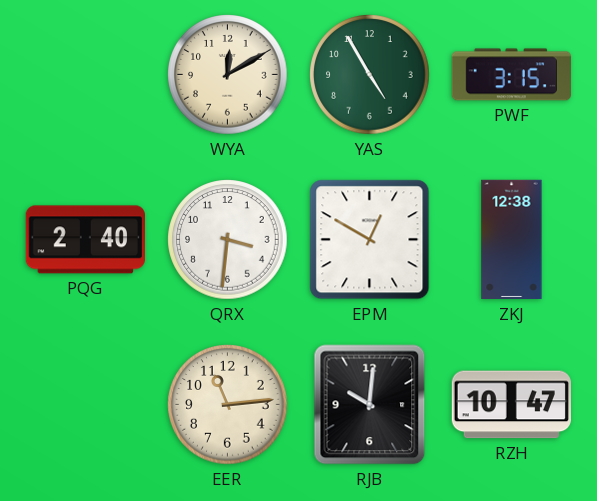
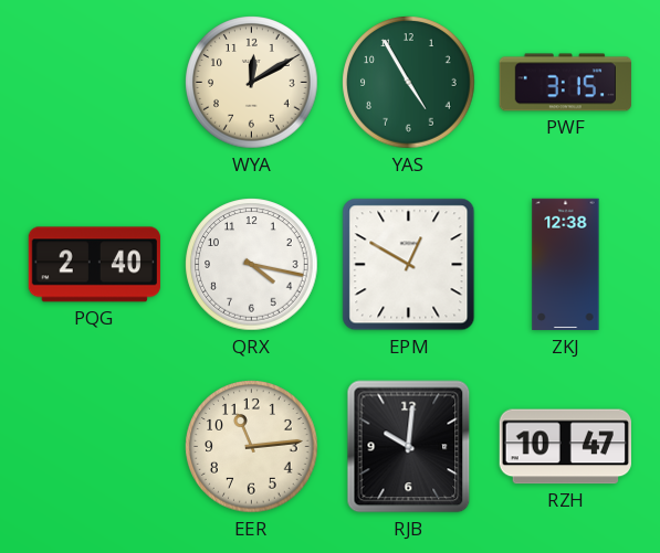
QRX: 3:31 -> 4:17 (252, 265)
